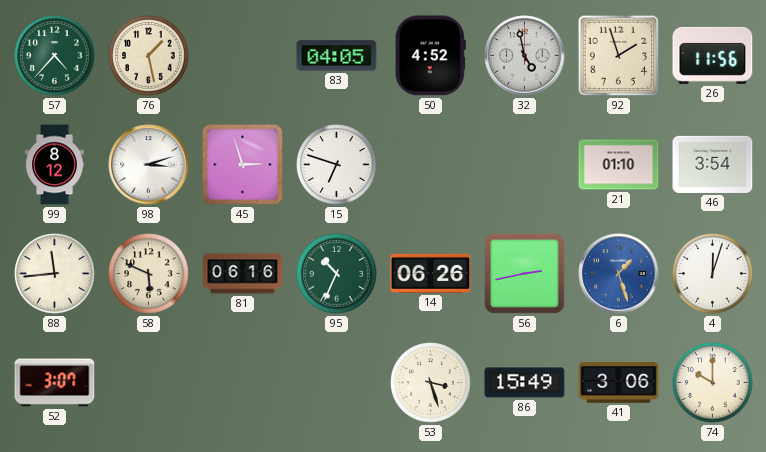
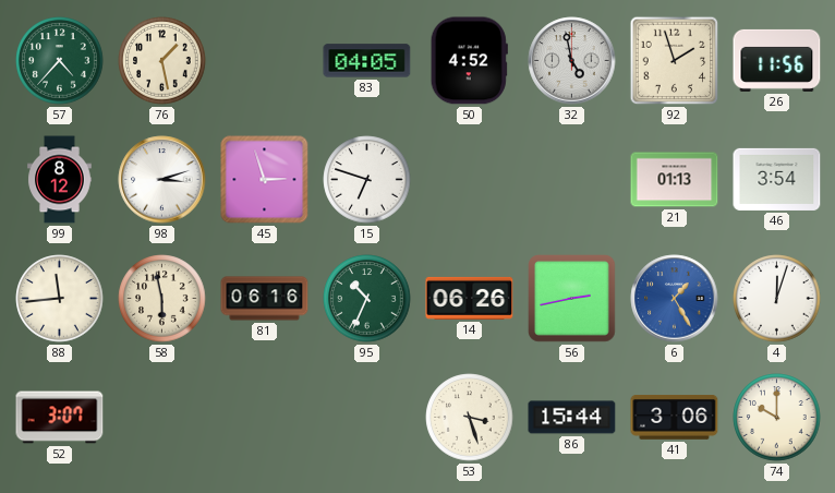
21: 01:10 -> 01:13 (675, 180)
58: 5:49 -> 5:58 (162, 299)
6: 1:27 -> 1:25 (675, 299)
86: 15:49 -> 15:44 (572, 418)
